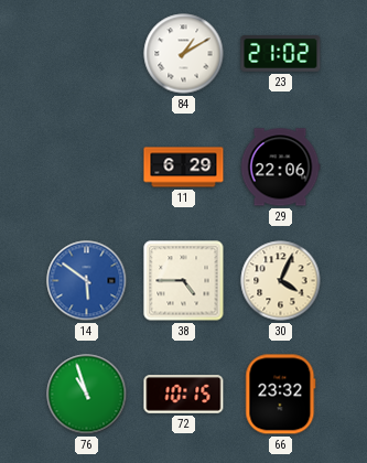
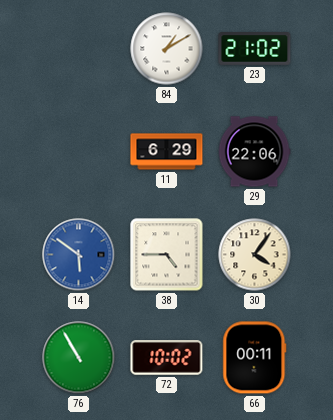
30: 4:04 -> 4:06 (255, 255)
76: 10:57 -> 10:55 (79, 358)
72: 10:15 -> 10:02 (167, 358)
66: 23:32 -> 00:11 (255, 358)
